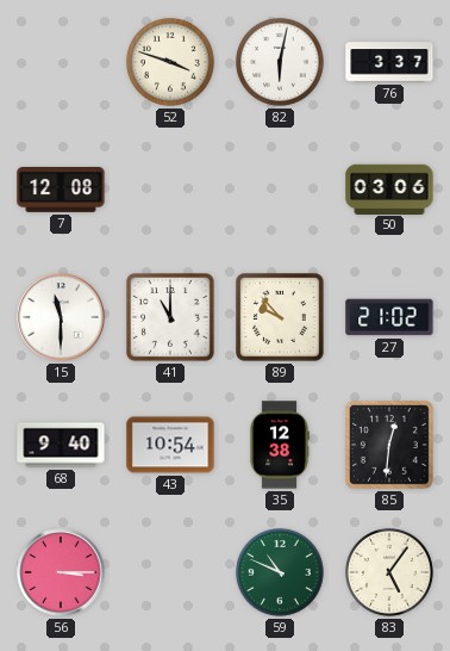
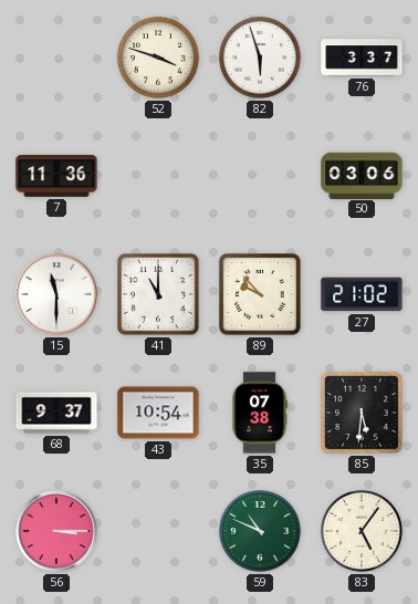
82: 6:02 -> 5:57 (260, 58)
7: 12:08 -> 11:36 (56, 177)
68: 9:40 -> 9:37 (56, 413)
35: 12:38 -> 07:38 (260, 413)
85: 12:31 -> 5:31 (363, 414)
